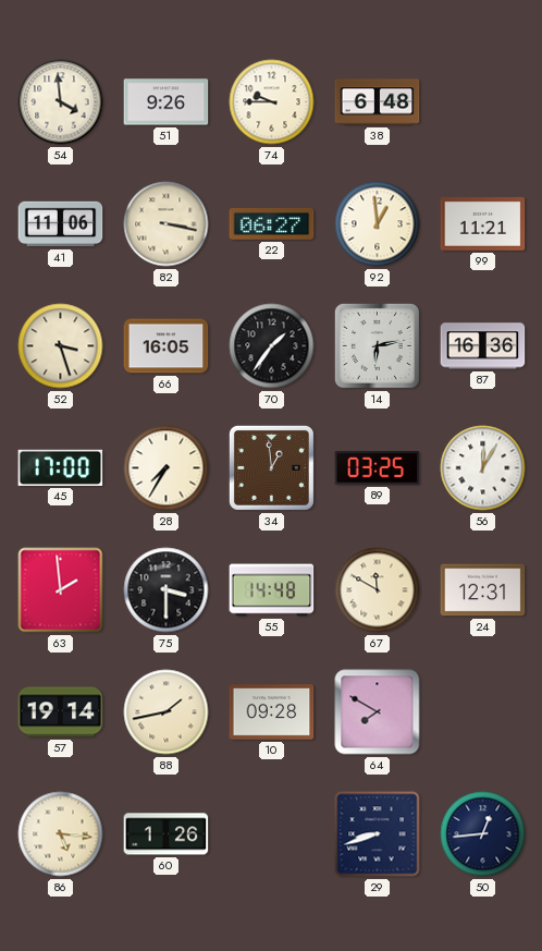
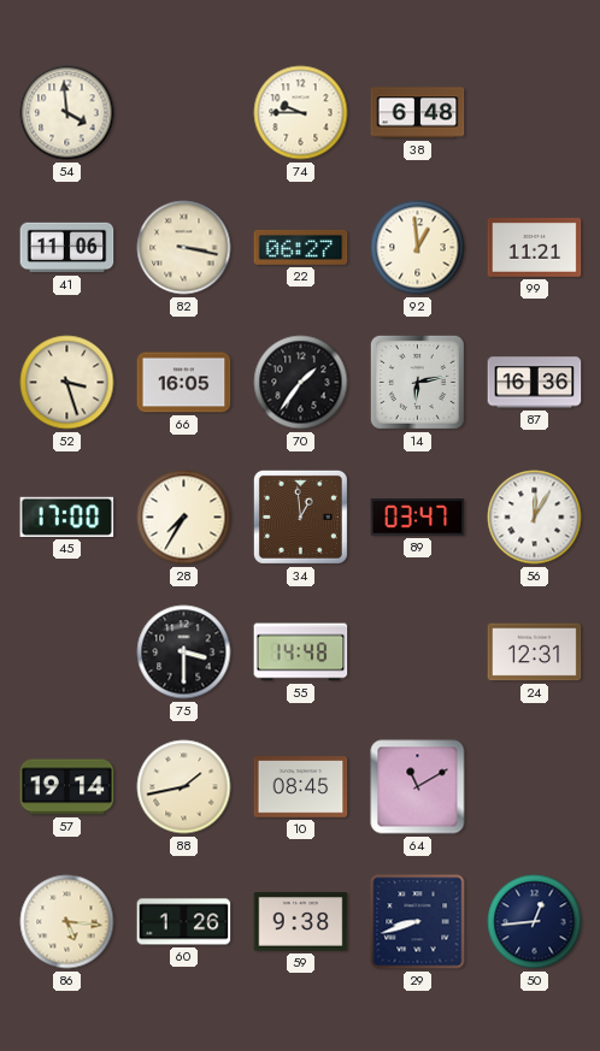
51: 9:26 -> none (167, 102)
89: 03:25 -> 03:47 (418, 518)
63: 1:59 -> none (61, 590)
67: 11:50 -> none (378, 590)
10: 09:28 -> 08:45 (301, 787)
64: 7:50 -> 11:10 (418, 787)
59: none -> 9:38 (301, 922)
